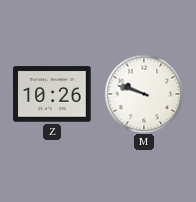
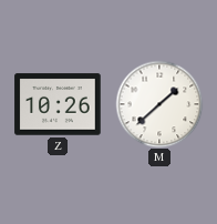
M: 9:48 -> 1:38 (159, 104)
